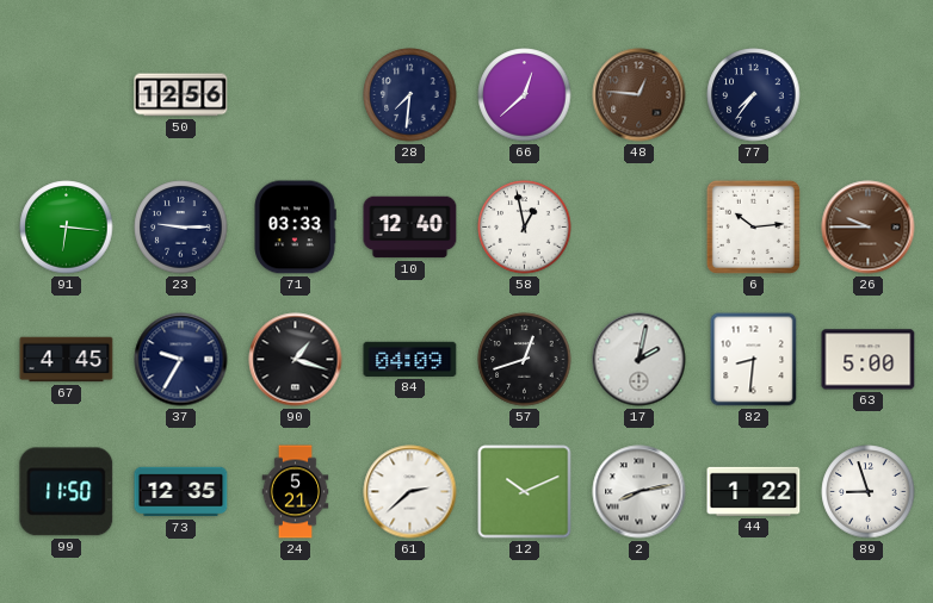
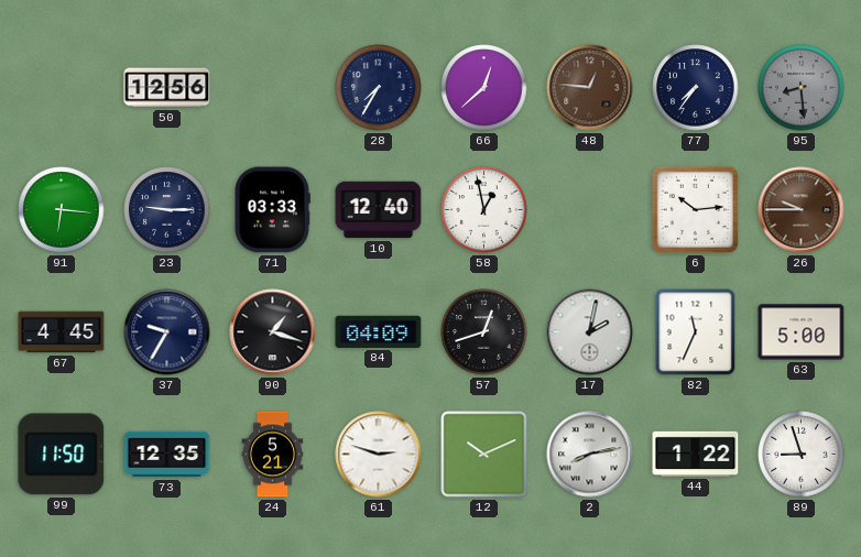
28: 7:31 -> 7:35 (379, 88)
95: none -> 8:29 (802, 88)
82: 8:31 -> 11:34 (696, 332)
61: 2:38 -> 2:48 (379, 455)
